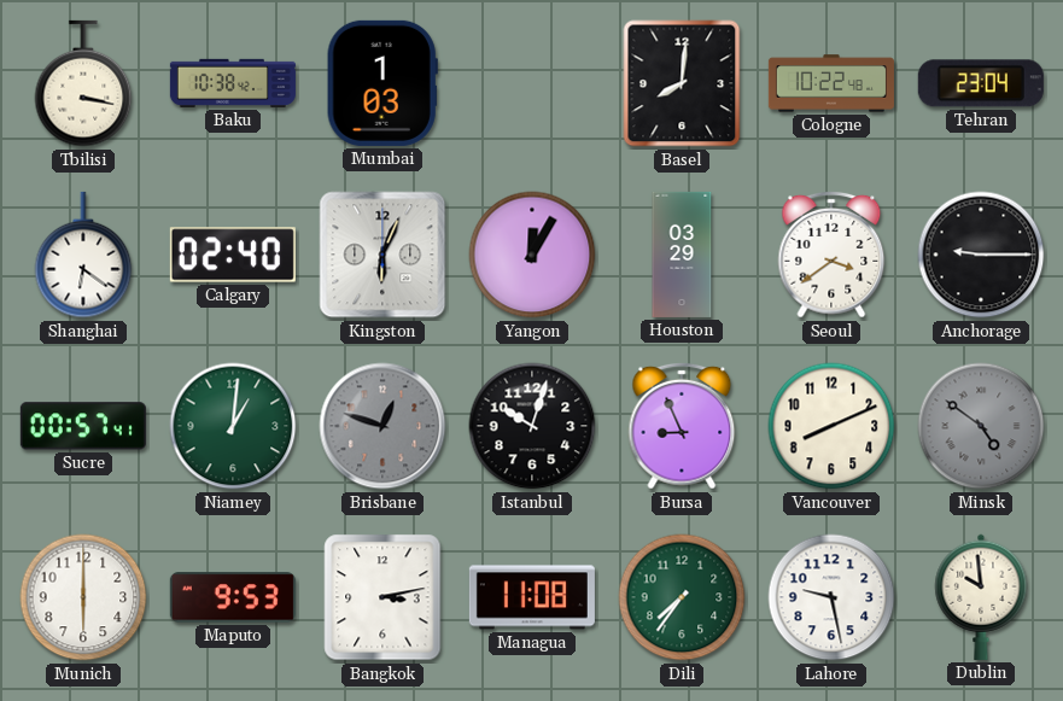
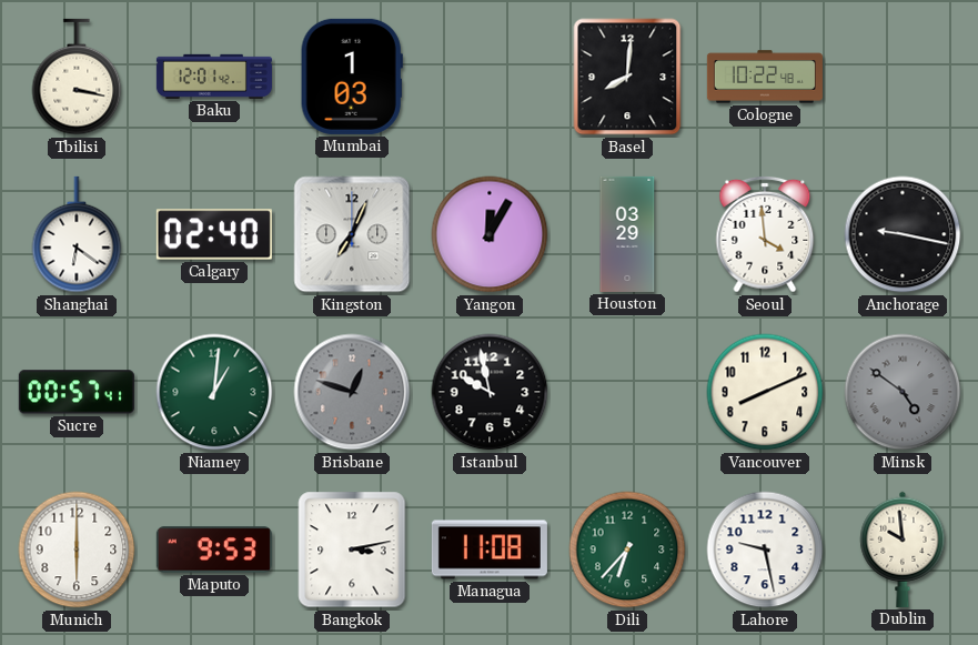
Baku: 10:38 -> 12:01 (214, 77)
Tehran: 23:04 -> none (981, 83)
Kingston: 6:04 -> 7:04 (352, 234)
Seoul: 3:39 -> 3:59 (765, 234)
Anchorage: 9:15 -> 9:17 (903, 234)
Istanbul: 10:03 -> 9:58 (490, 392)
Bursa: 8:56 -> none (682, 426)
Dili: 7:36 -> 6:37 (627, 550)
